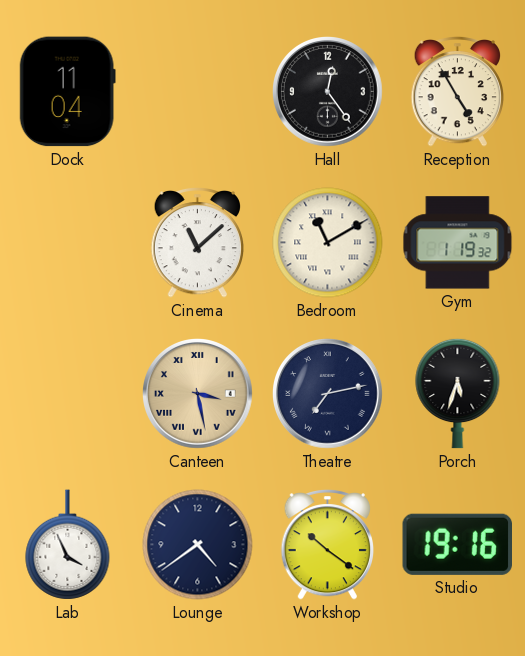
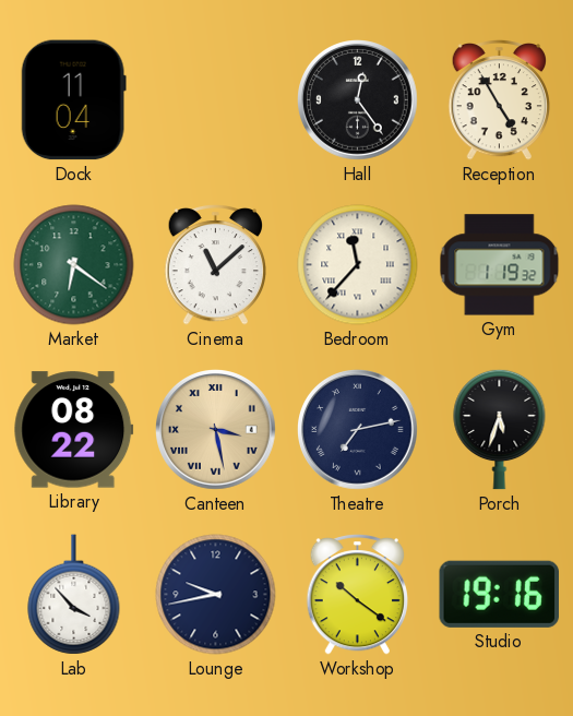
Market: none -> 6:21 (74, 265)
Bedroom: 11:10 -> 11:37 (358, 265)
Library: none -> 08:22 (74, 430)
Lab: 3:56 -> 3:53 (74, 595)
Lounge: 4:39 -> 9:43 (216, 595)
